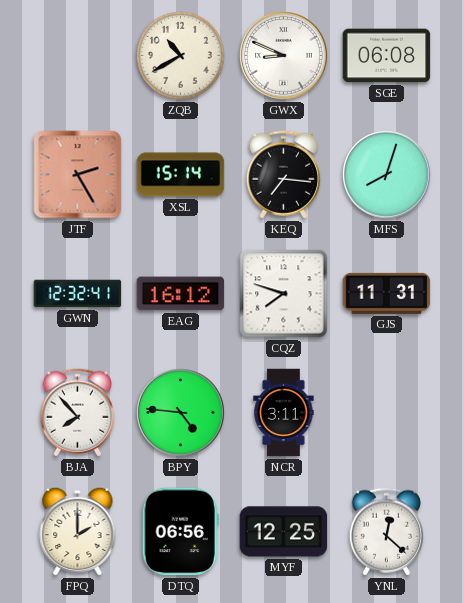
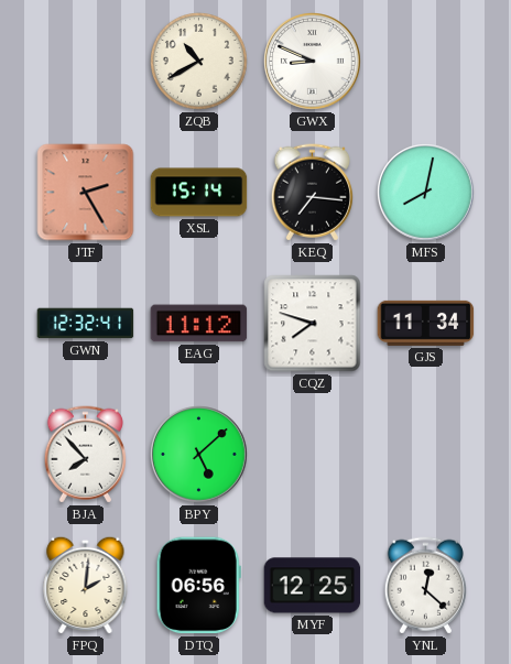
SGE: 06:08 -> none (387, 56)
MFS: 8:03 -> 8:02 (426, 193)
EAG: 16:12 -> 11:12 (199, 324)
GJS: 11:31 -> 11:34 (426, 323)
BPY: 4:46 -> 5:08 (199, 455)
NCR: 3:11 -> none (284, 413)
FPQ: 2:00 -> 2:01 (86, 585)
